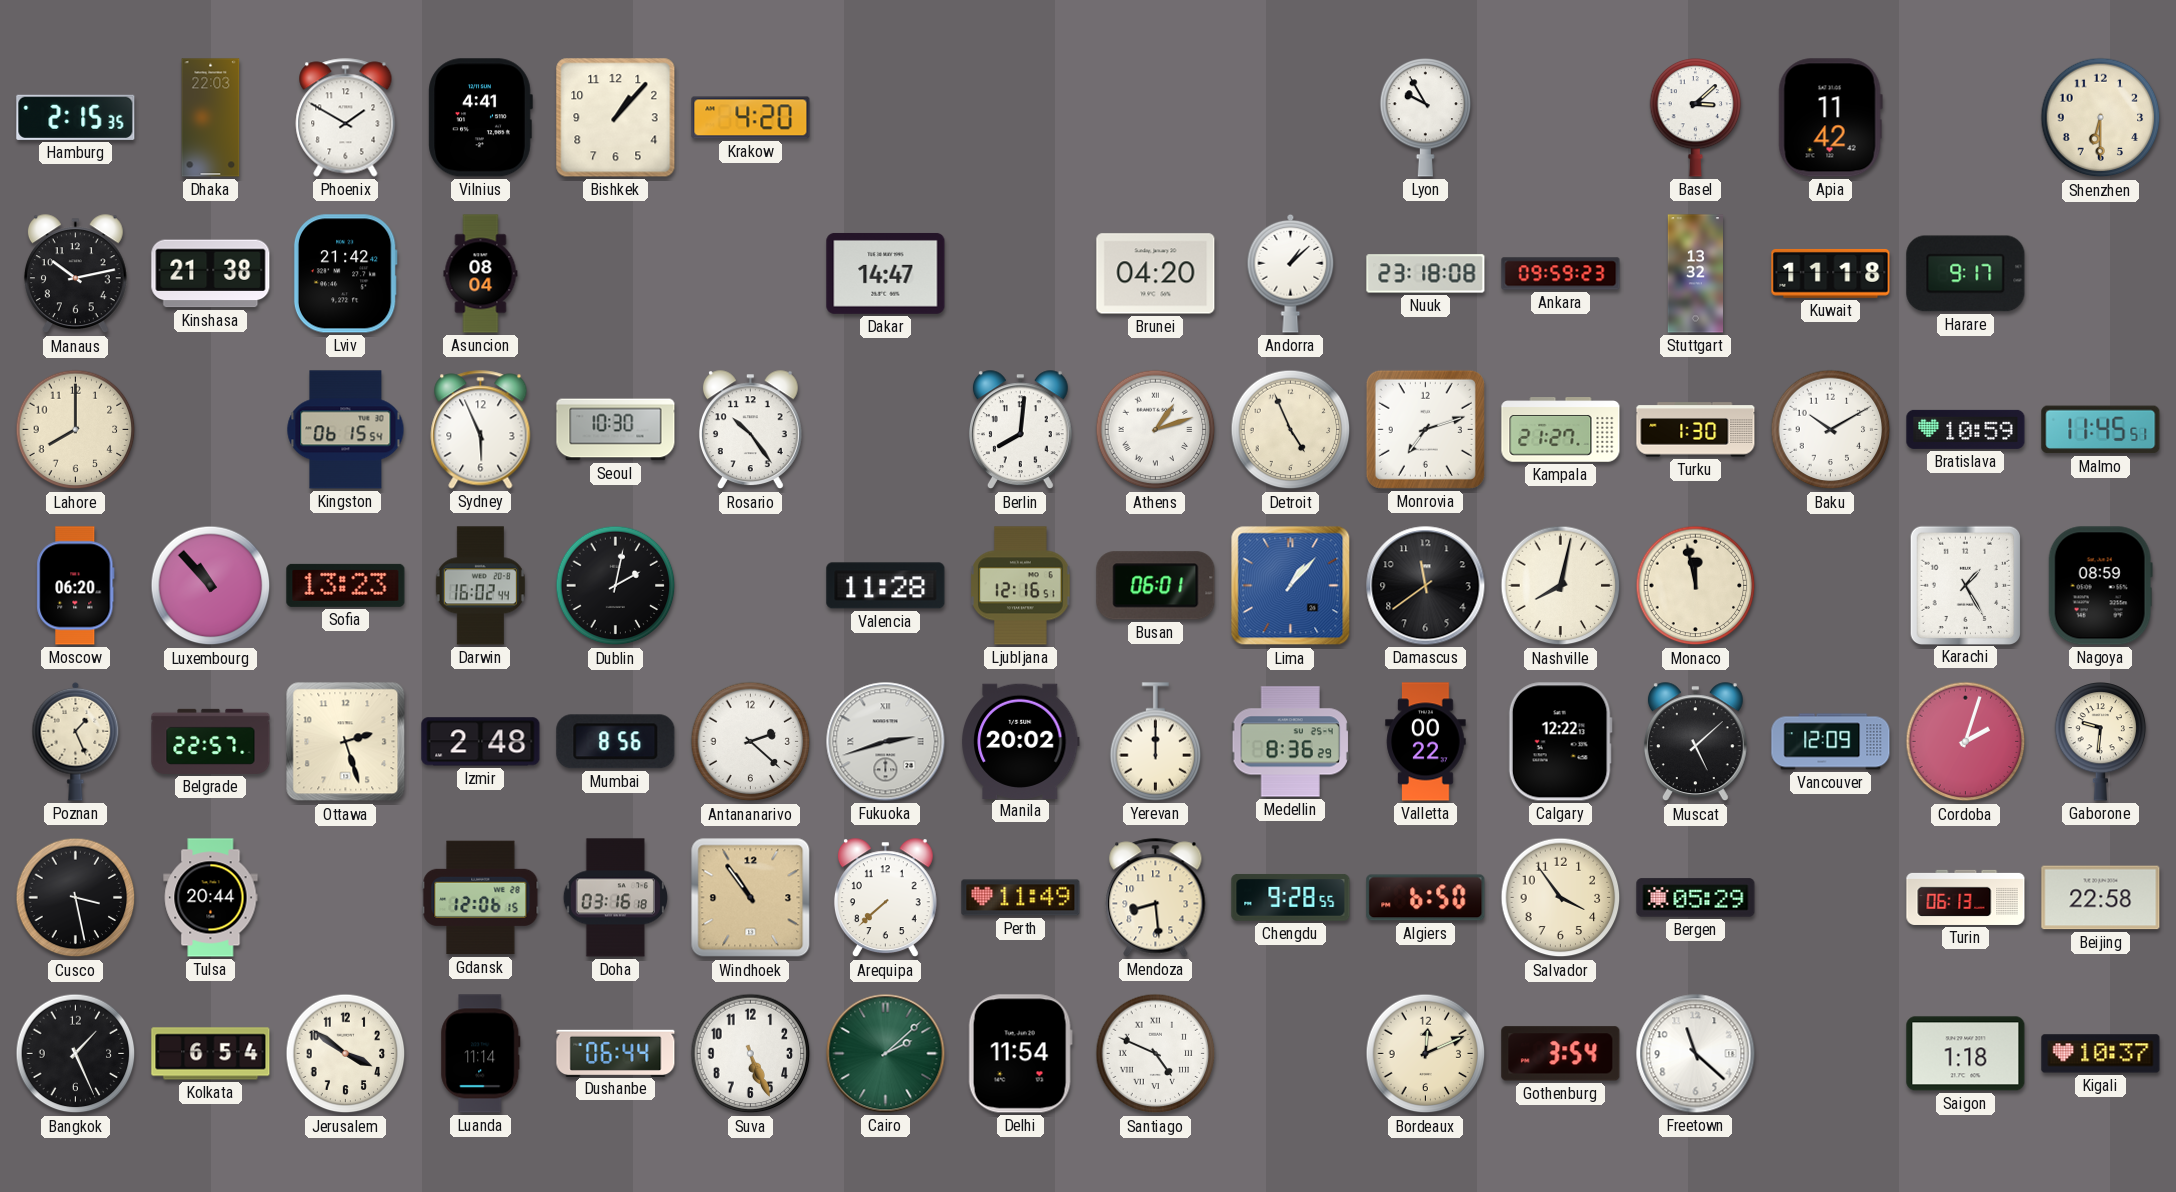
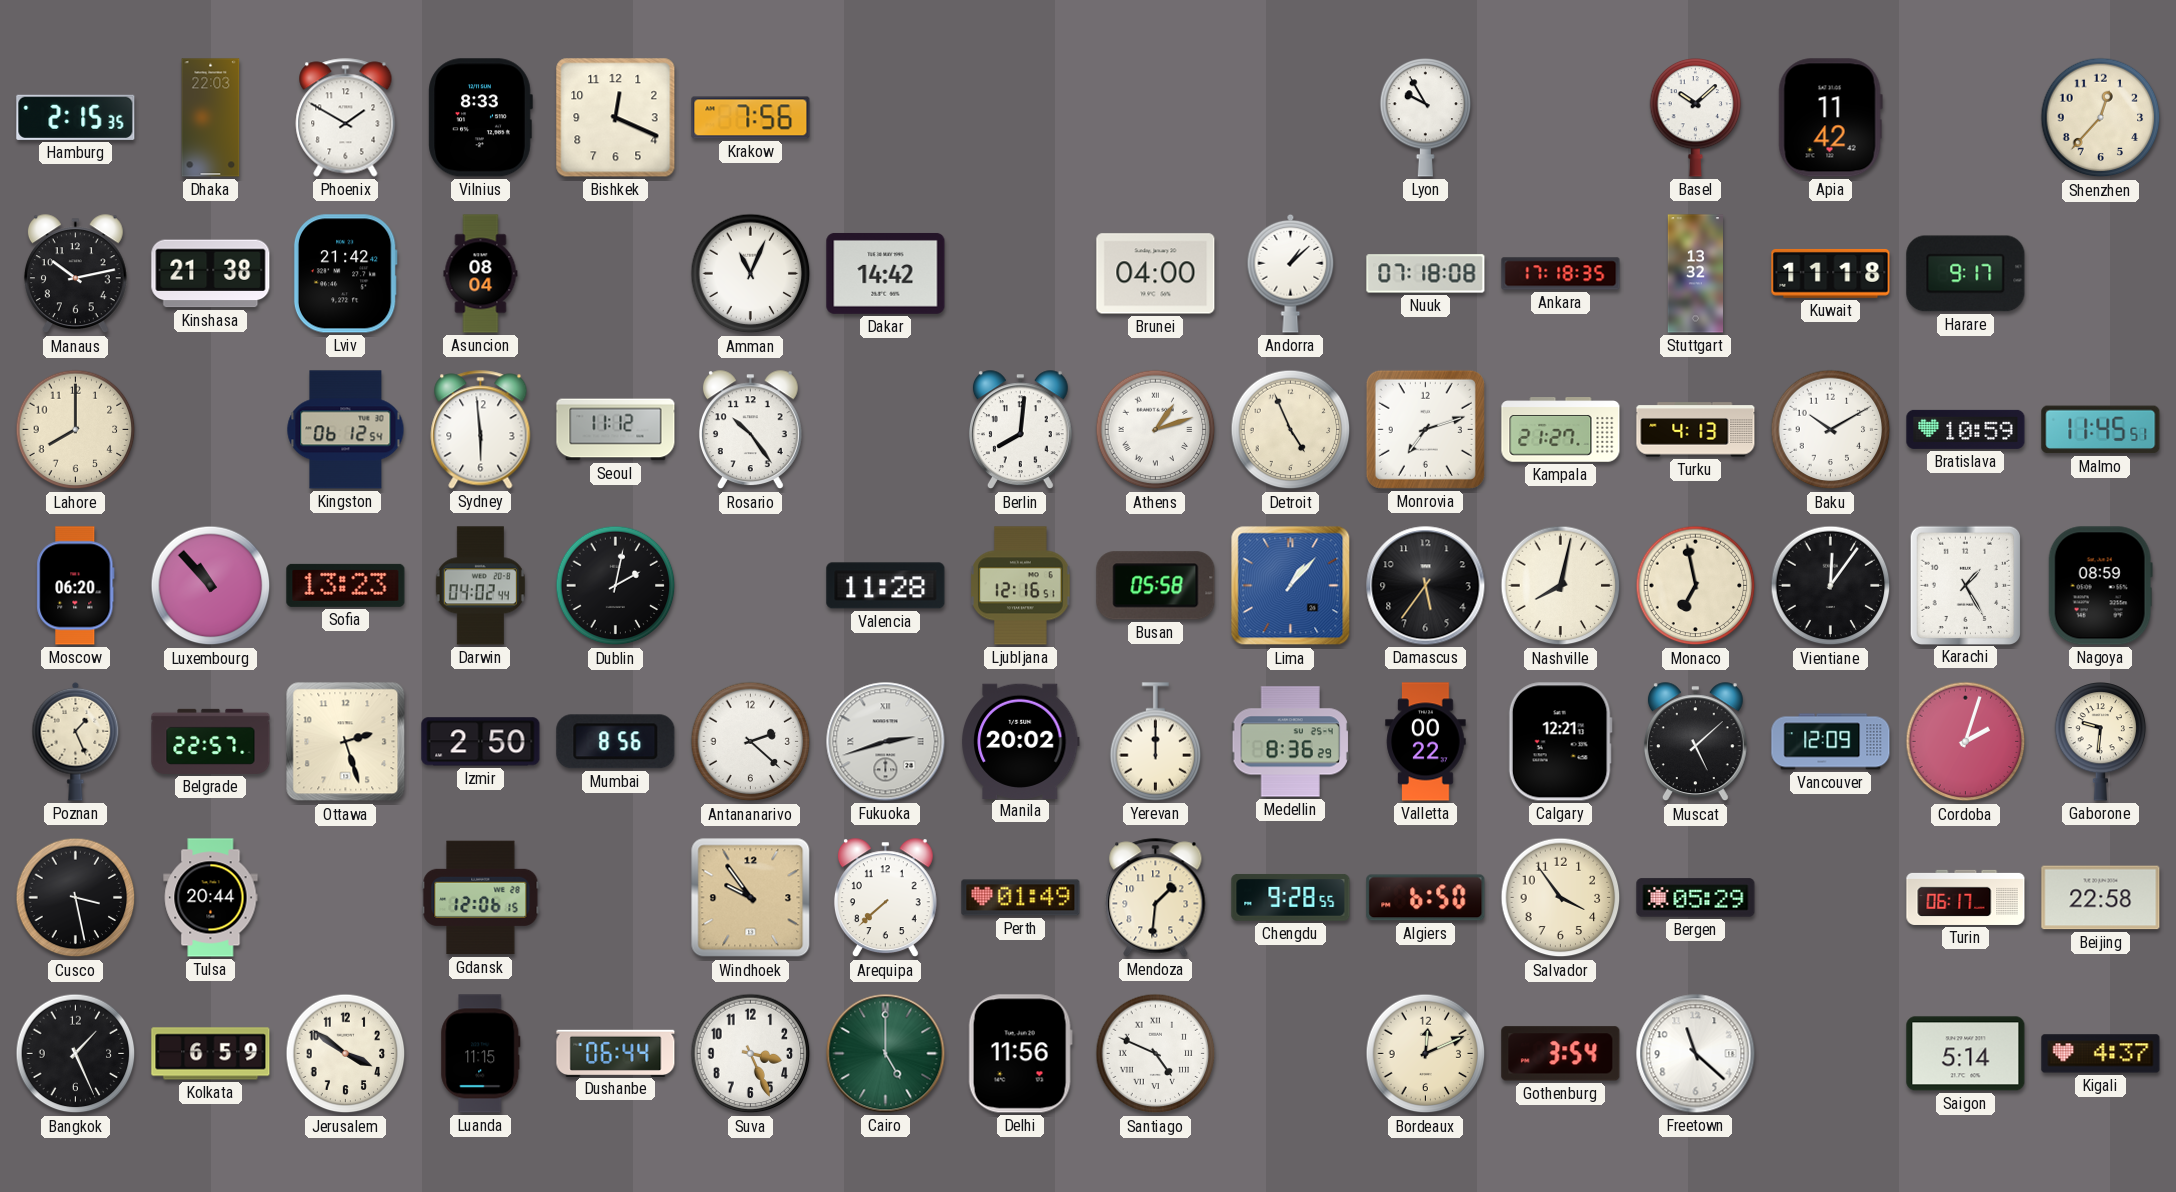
Vilnius: 4:41 -> 8:33 (480, 118)
Bishkek: 1:07 -> 12:19 (616, 118)
Krakow: 4:20 -> 7:56 (751, 118)
Basel: 3:08 -> 10:08 (1696, 118)
Shenzhen: 6:30 -> 12:37 (2101, 118)
Amman: none -> 11:04 (751, 274)
Dakar: 14:47 -> 14:42 (886, 273)
Brunei: 04:20 -> 04:00 (1156, 274)
Nuuk: 23:18 -> 07:18 (1426, 274)
Ankara: 09:59 -> 17:18 (1561, 274)
Kingston: 06:15 -> 06:12 (346, 430)
Sydney: 5:56 -> 5:59 (481, 430)
Seoul: 10:30 -> 11:12 (616, 430)
Turku: 1:30 -> 4:13 (1696, 430)
Darwin: 16:02 -> 04:02 (480, 586)
Busan: 06:01 -> 05:58 (1156, 586)
Damascus: 11:39 -> 5:36 (1426, 586)
Monaco: 11:58 -> 6:58 (1696, 586)
Vientiane: none -> 12:06 (1831, 586)
Izmir: 2:48 -> 2:50 (481, 742)
Calgary: 12:22 -> 12:21 (1560, 742)
Doha: 03:16 -> none (615, 898)
Windhoek: 10:54 -> 9:54 (751, 898)
Perth: 11:49 -> 01:49 (1021, 898)
Mendoza: 8:29 -> 1:31 (1156, 898)
Turin: 06:13 -> 06:17 (1966, 897)
Kolkata: 6:54 -> 6:59 (211, 1054)
Luanda: 11:14 -> 11:15 (481, 1054)
Suva: 5:26 -> 3:26 (751, 1054)
Cairo: 2:08 -> 5:00 (886, 1054)
Delhi: 11:54 -> 11:56 (1020, 1054)
Saigon: 1:18 -> 5:14 (1966, 1054)
Kigali: 10:37 -> 4:37 (2101, 1054)
